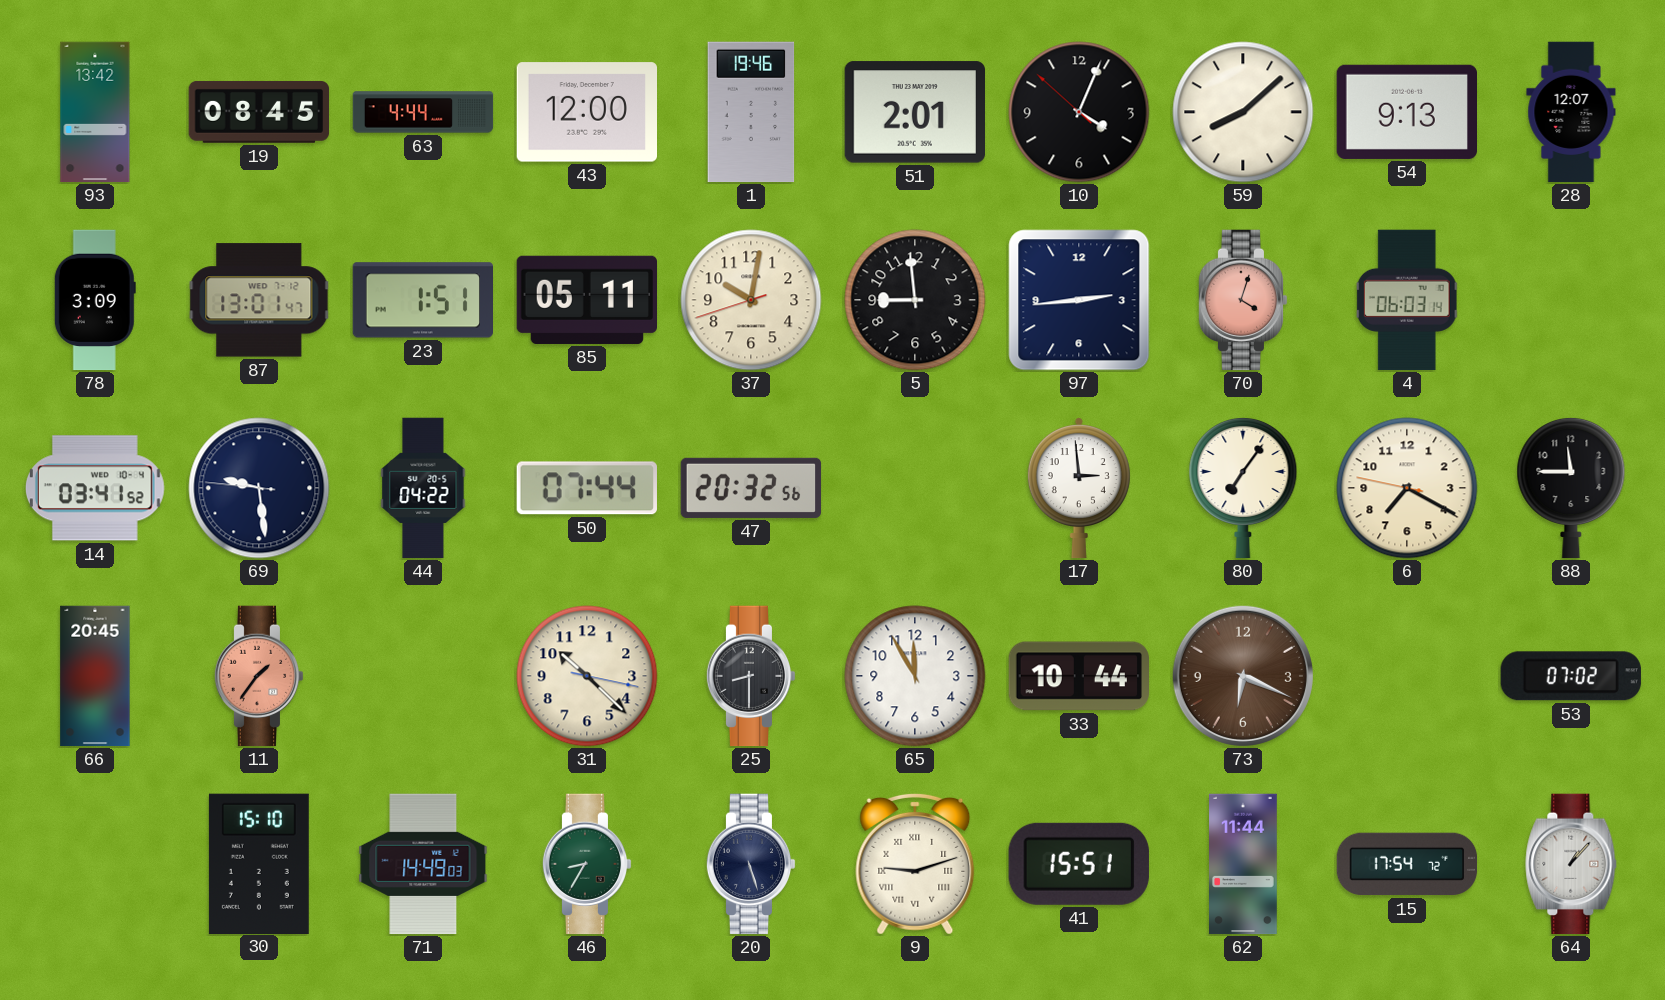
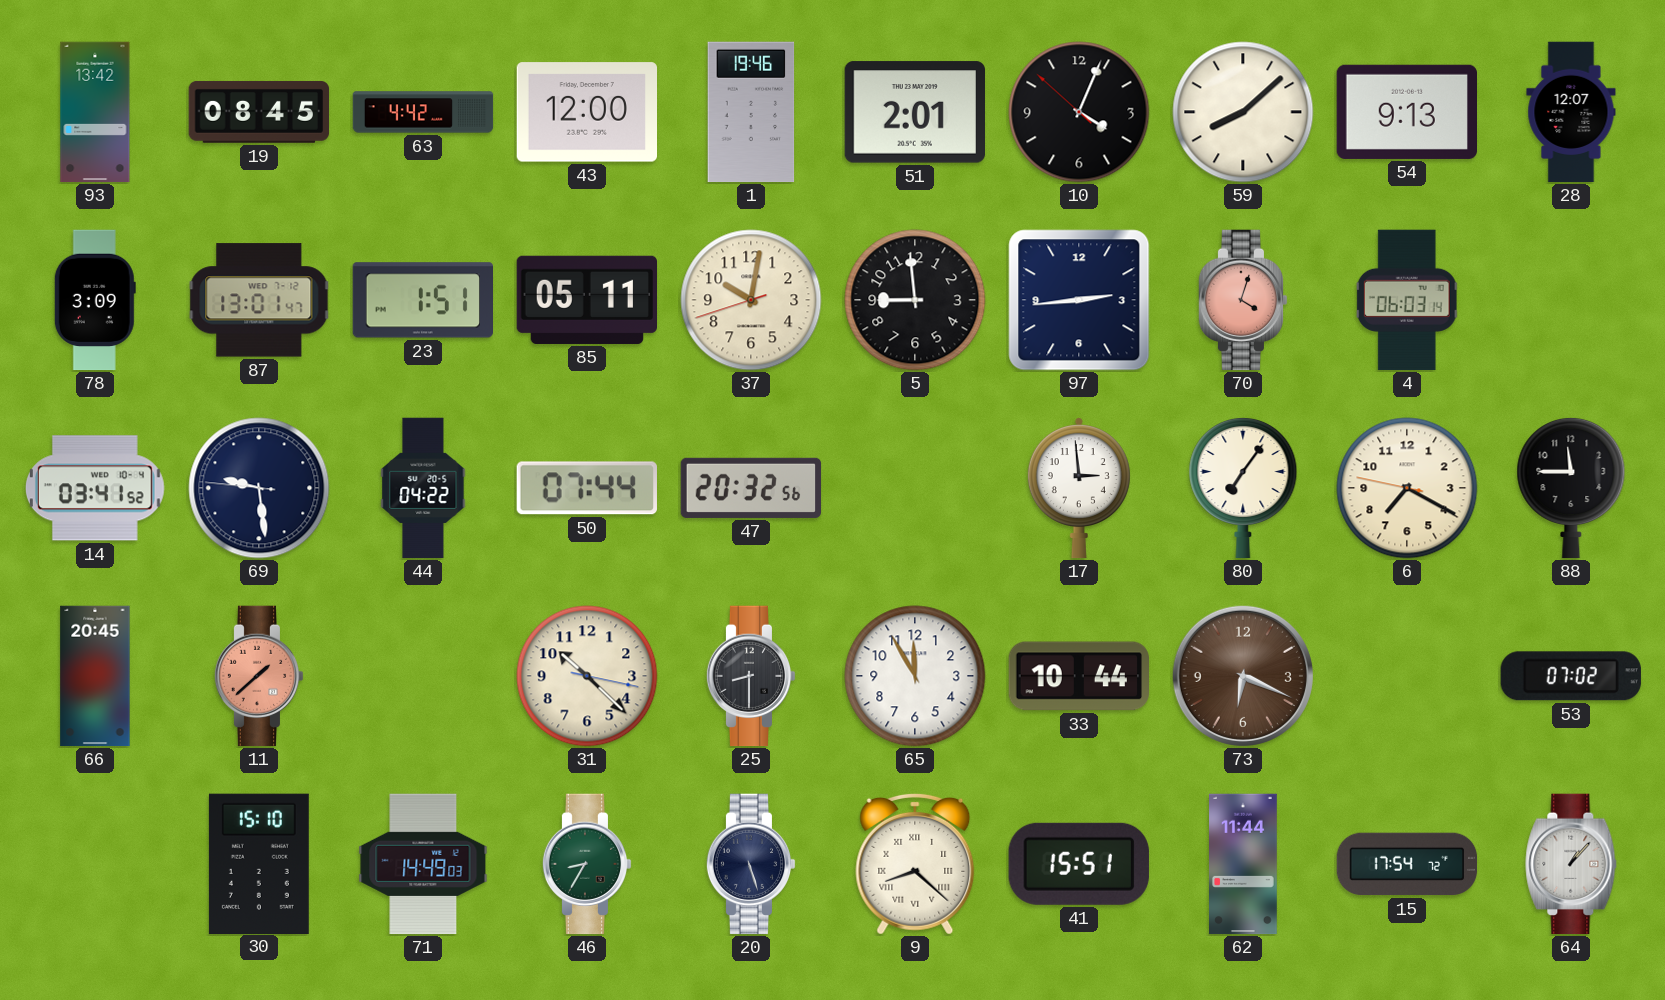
63: 4:44 -> 4:42 (423, 112)
11: 1:36 -> 1:38 (259, 676)
9: 9:12 -> 8:22 (915, 864)
